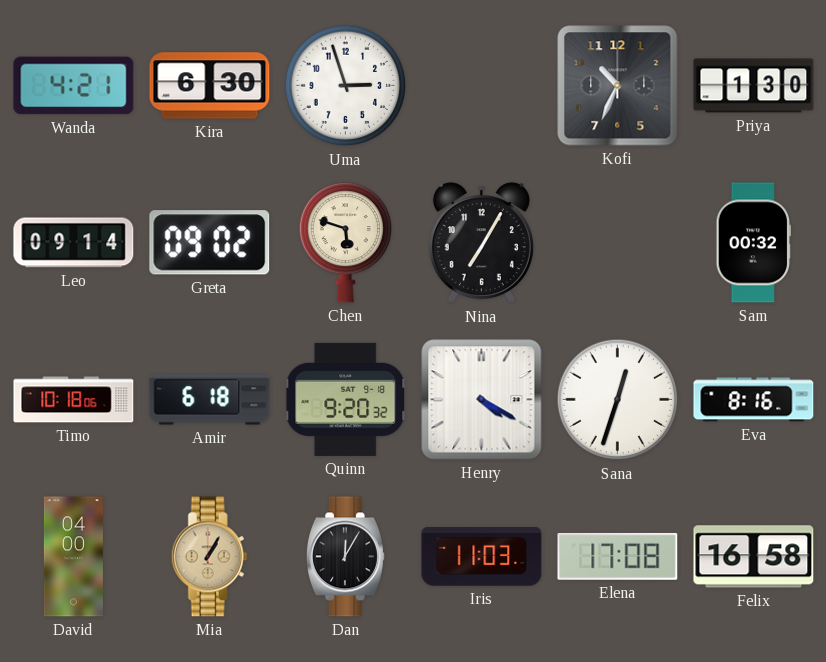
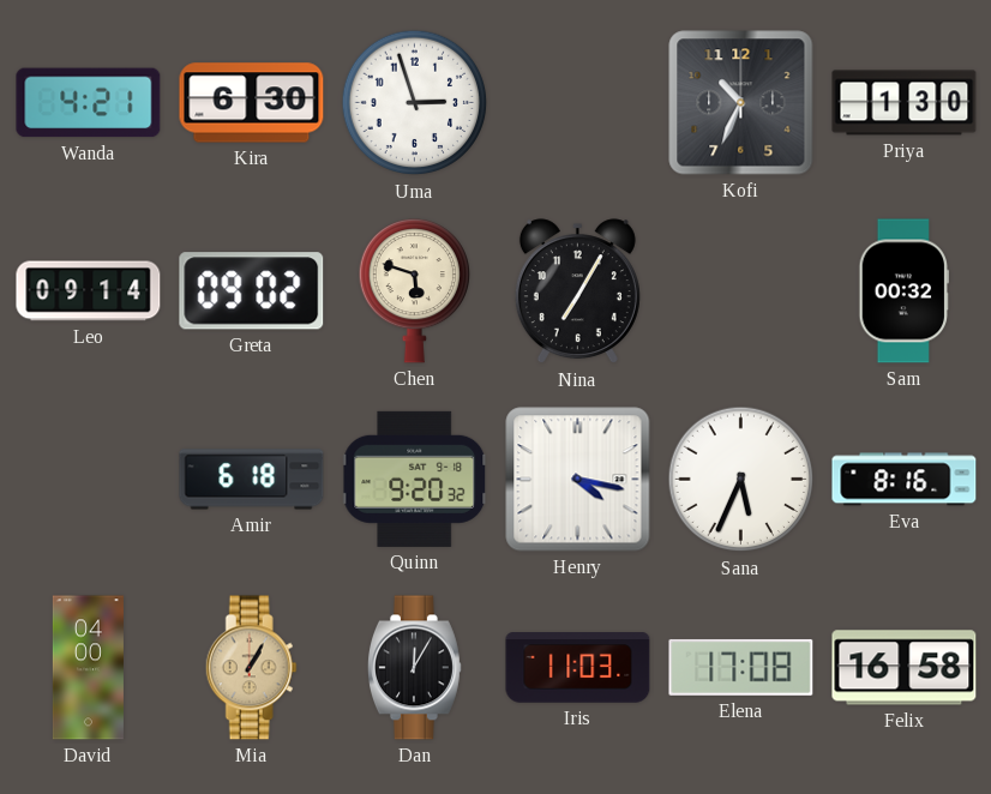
Timo: 10:18 -> none (74, 400)
Henry: 4:20 -> 4:17 (578, 480)
Sana: 12:33 -> 5:34 (741, 480)
